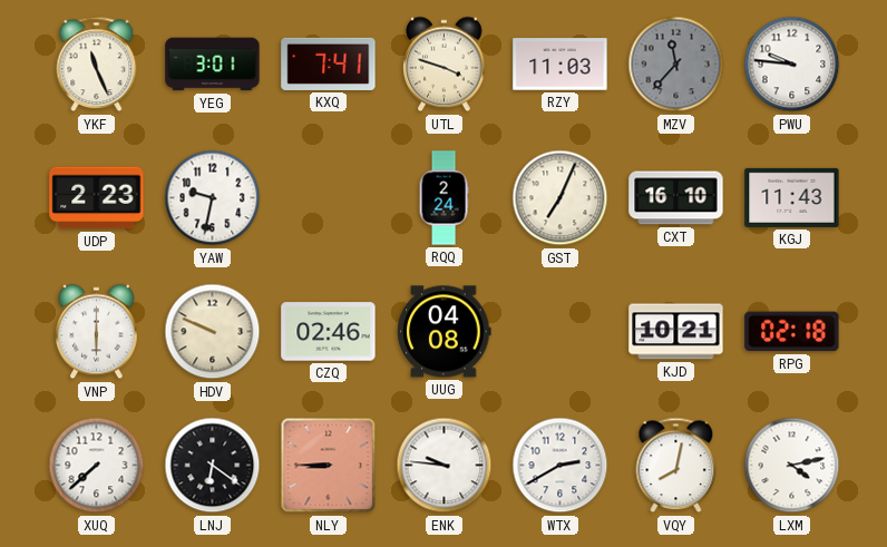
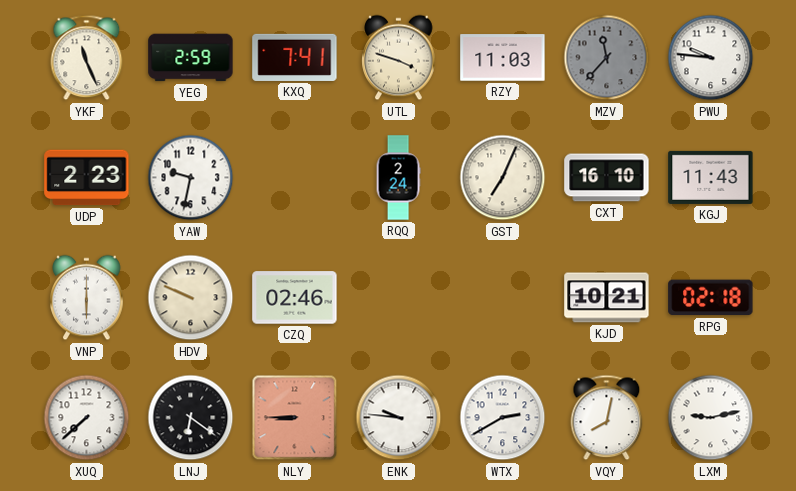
YEG: 3:01 -> 2:59 (191, 58)
UUG: 04:08 -> none (445, 332)
LXM: 4:13 -> 9:13 (711, 418)
